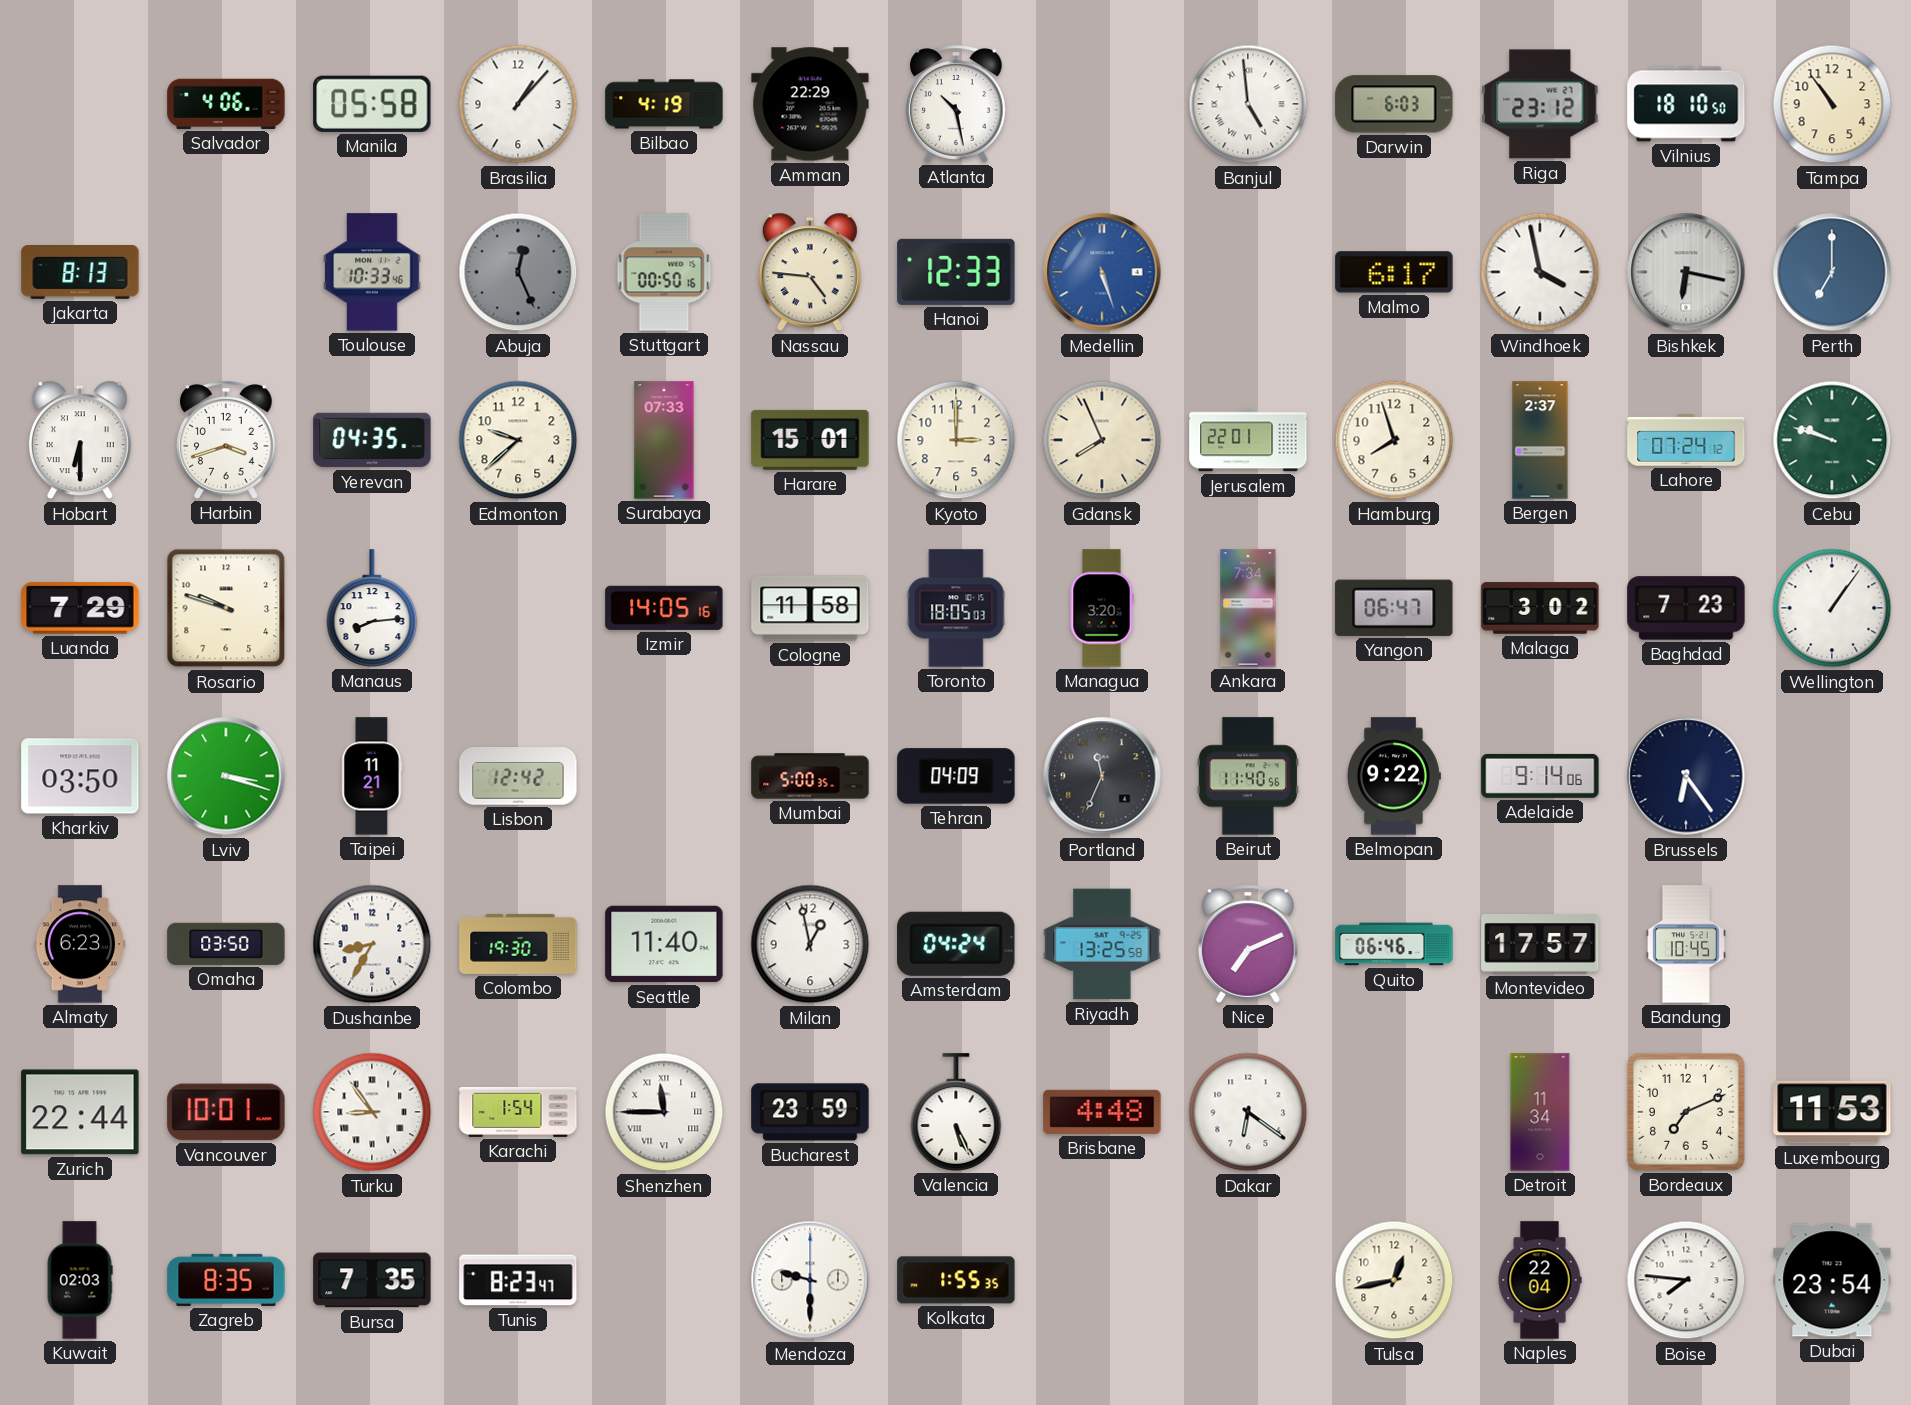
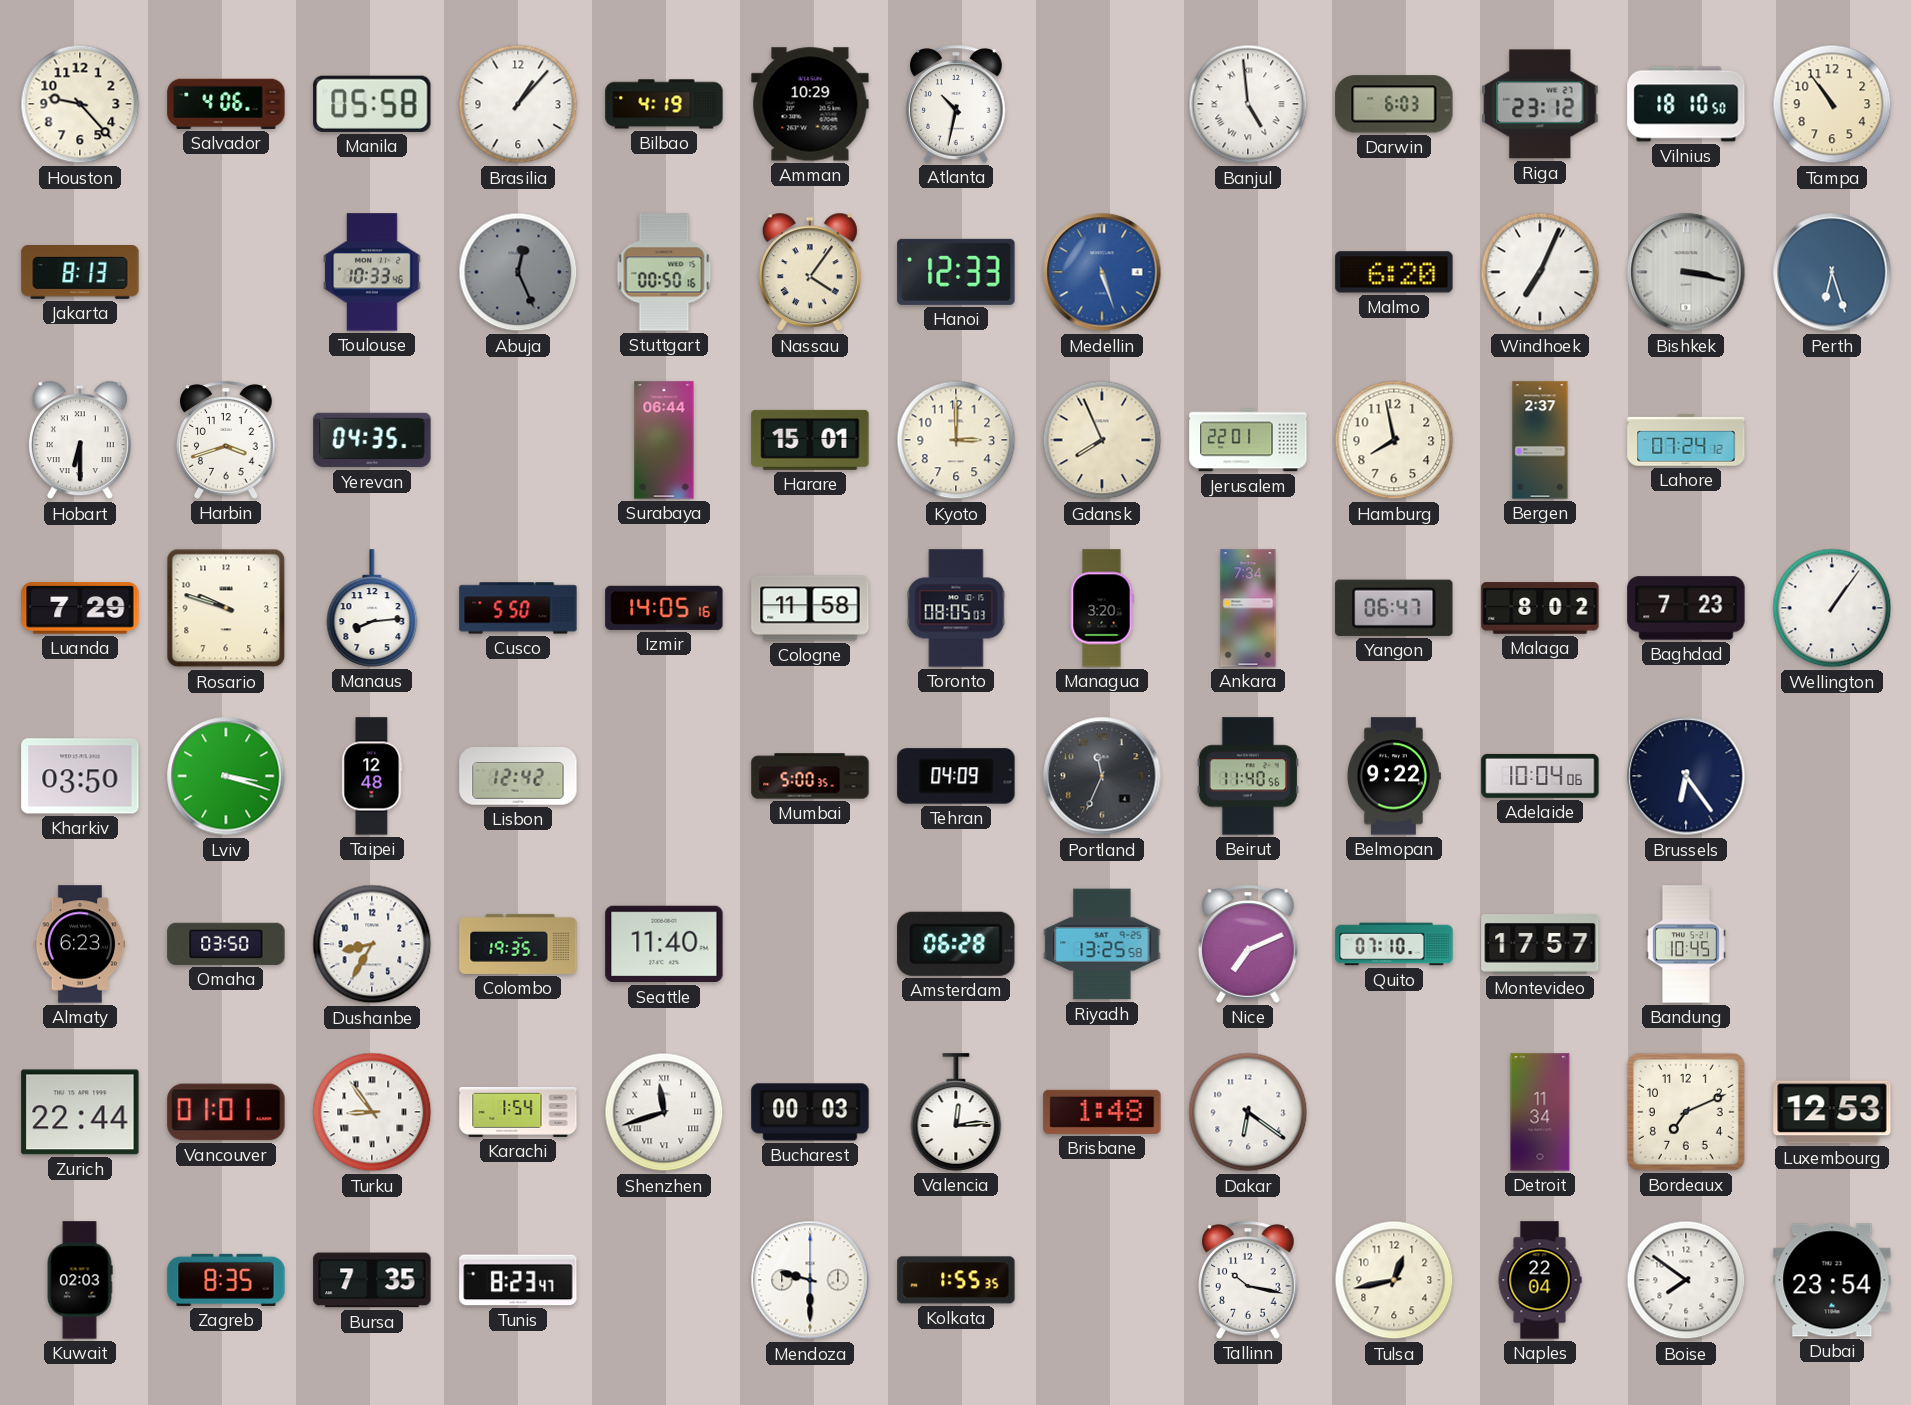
Houston: none -> 9:23 (80, 104)
Amman: 22:29 -> 10:29 (810, 104)
Atlanta: 10:28 -> 10:32 (957, 104)
Nassau: 4:46 -> 4:06 (810, 272)
Malmo: 6:17 -> 6:20 (1394, 272)
Windhoek: 3:58 -> 7:04 (1540, 272)
Bishkek: 6:17 -> 3:17 (1686, 272)
Perth: 7:00 -> 6:27 (1832, 272)
Edmonton: 9:38 -> none (518, 440)
Surabaya: 07:33 -> 06:44 (664, 440)
Hamburg: 7:57 -> 7:58 (1394, 440)
Cebu: 9:48 -> none (1832, 440)
Cusco: none -> 5:50 (518, 608)
Toronto: 18:05 -> 08:05 (956, 608)
Malaga: 3:02 -> 8:02 (1540, 608)
Taipei: 11:21 -> 12:48 (372, 776)
Adelaide: 9:14 -> 10:04 (1540, 776)
Colombo: 19:30 -> 19:35 (518, 944)
Milan: 12:58 -> none (810, 944)
Amsterdam: 04:24 -> 06:28 (956, 944)
Quito: 06:46 -> 07:10 (1394, 944)
Vancouver: 10:01 -> 01:01 (226, 1112)
Shenzhen: 11:45 -> 11:42 (664, 1112)
Bucharest: 23:59 -> 00:03 (810, 1112)
Valencia: 5:26 -> 12:14 (956, 1112)
Brisbane: 4:48 -> 1:48 (1102, 1112)
Luxembourg: 11:53 -> 12:53 (1832, 1112)
Tallinn: none -> 10:17 (1249, 1280)
Boise: 7:46 -> 7:51 (1686, 1280)
